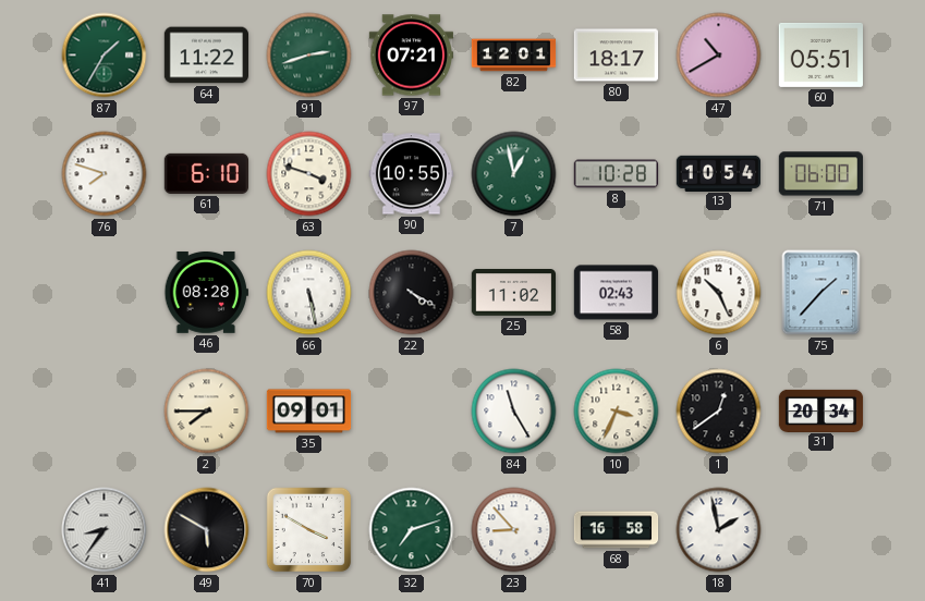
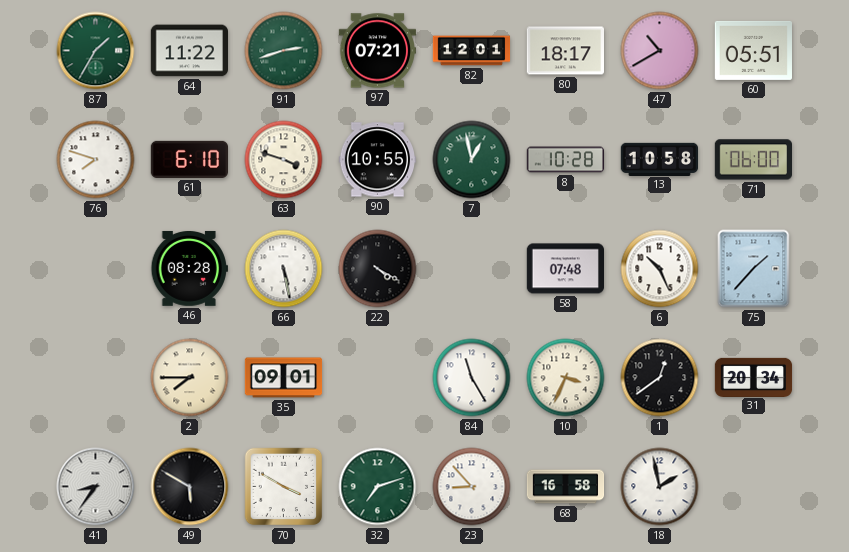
13: 10:54 -> 10:58 (659, 159)
25: 11:02 -> none (513, 293)
58: 02:43 -> 07:48 (565, 269)
